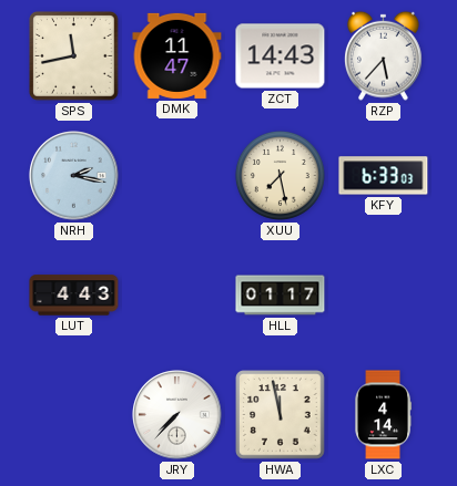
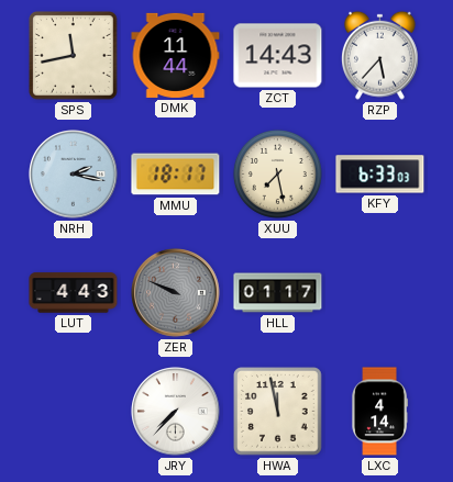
DMK: 11:47 -> 11:44 (176, 55)
MMU: none -> 18:17 (176, 175)
ZER: none -> 9:49 (176, 293)
